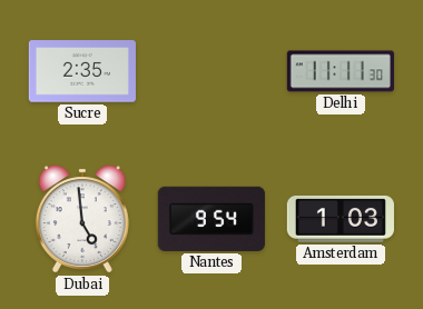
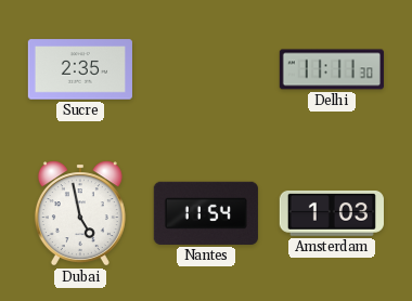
Dubai: 4:59 -> 4:58 (80, 213)
Nantes: 9:54 -> 11:54 (206, 213)
